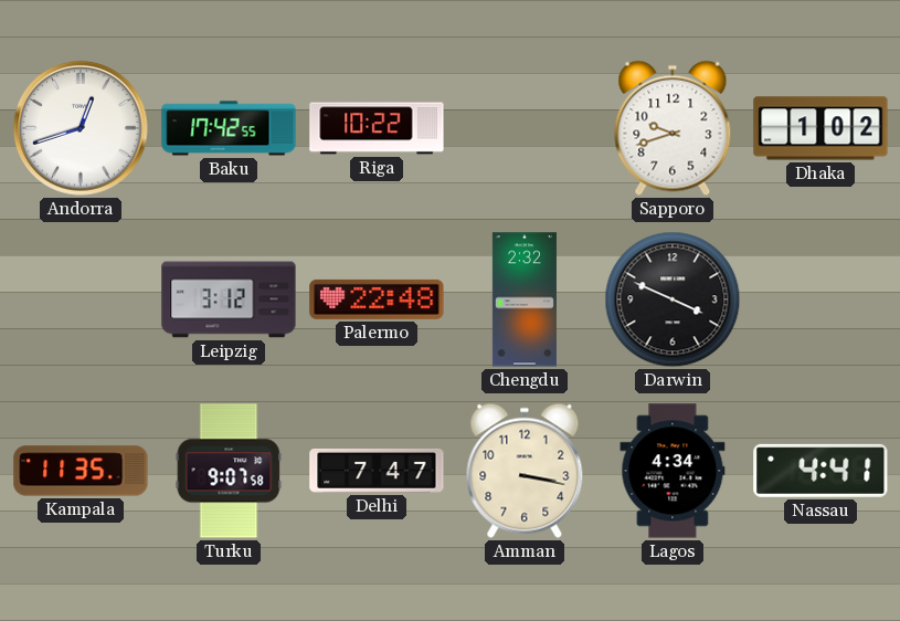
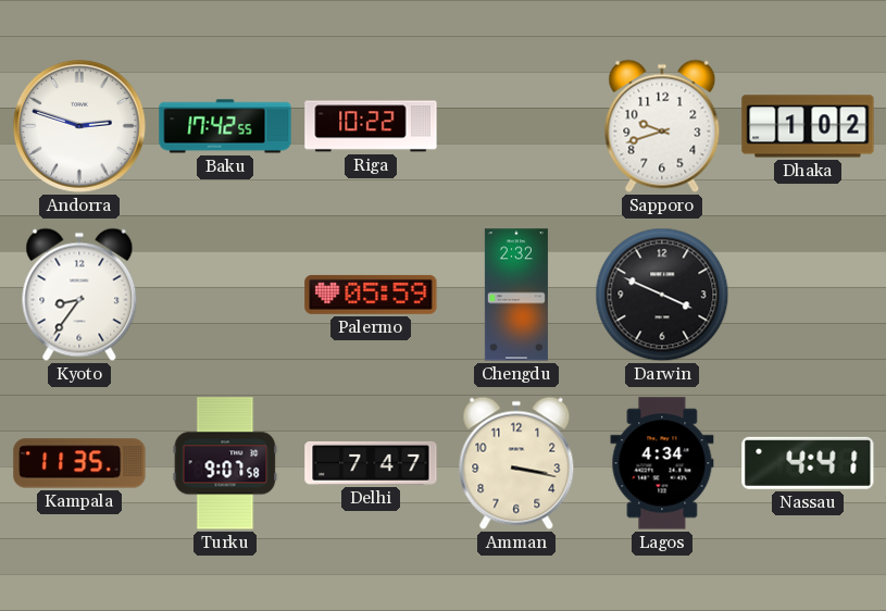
Andorra: 12:42 -> 2:48 (79, 126)
Kyoto: none -> 8:36 (79, 295)
Leipzig: 3:12 -> none (229, 299)
Palermo: 22:48 -> 05:59 (371, 295)
